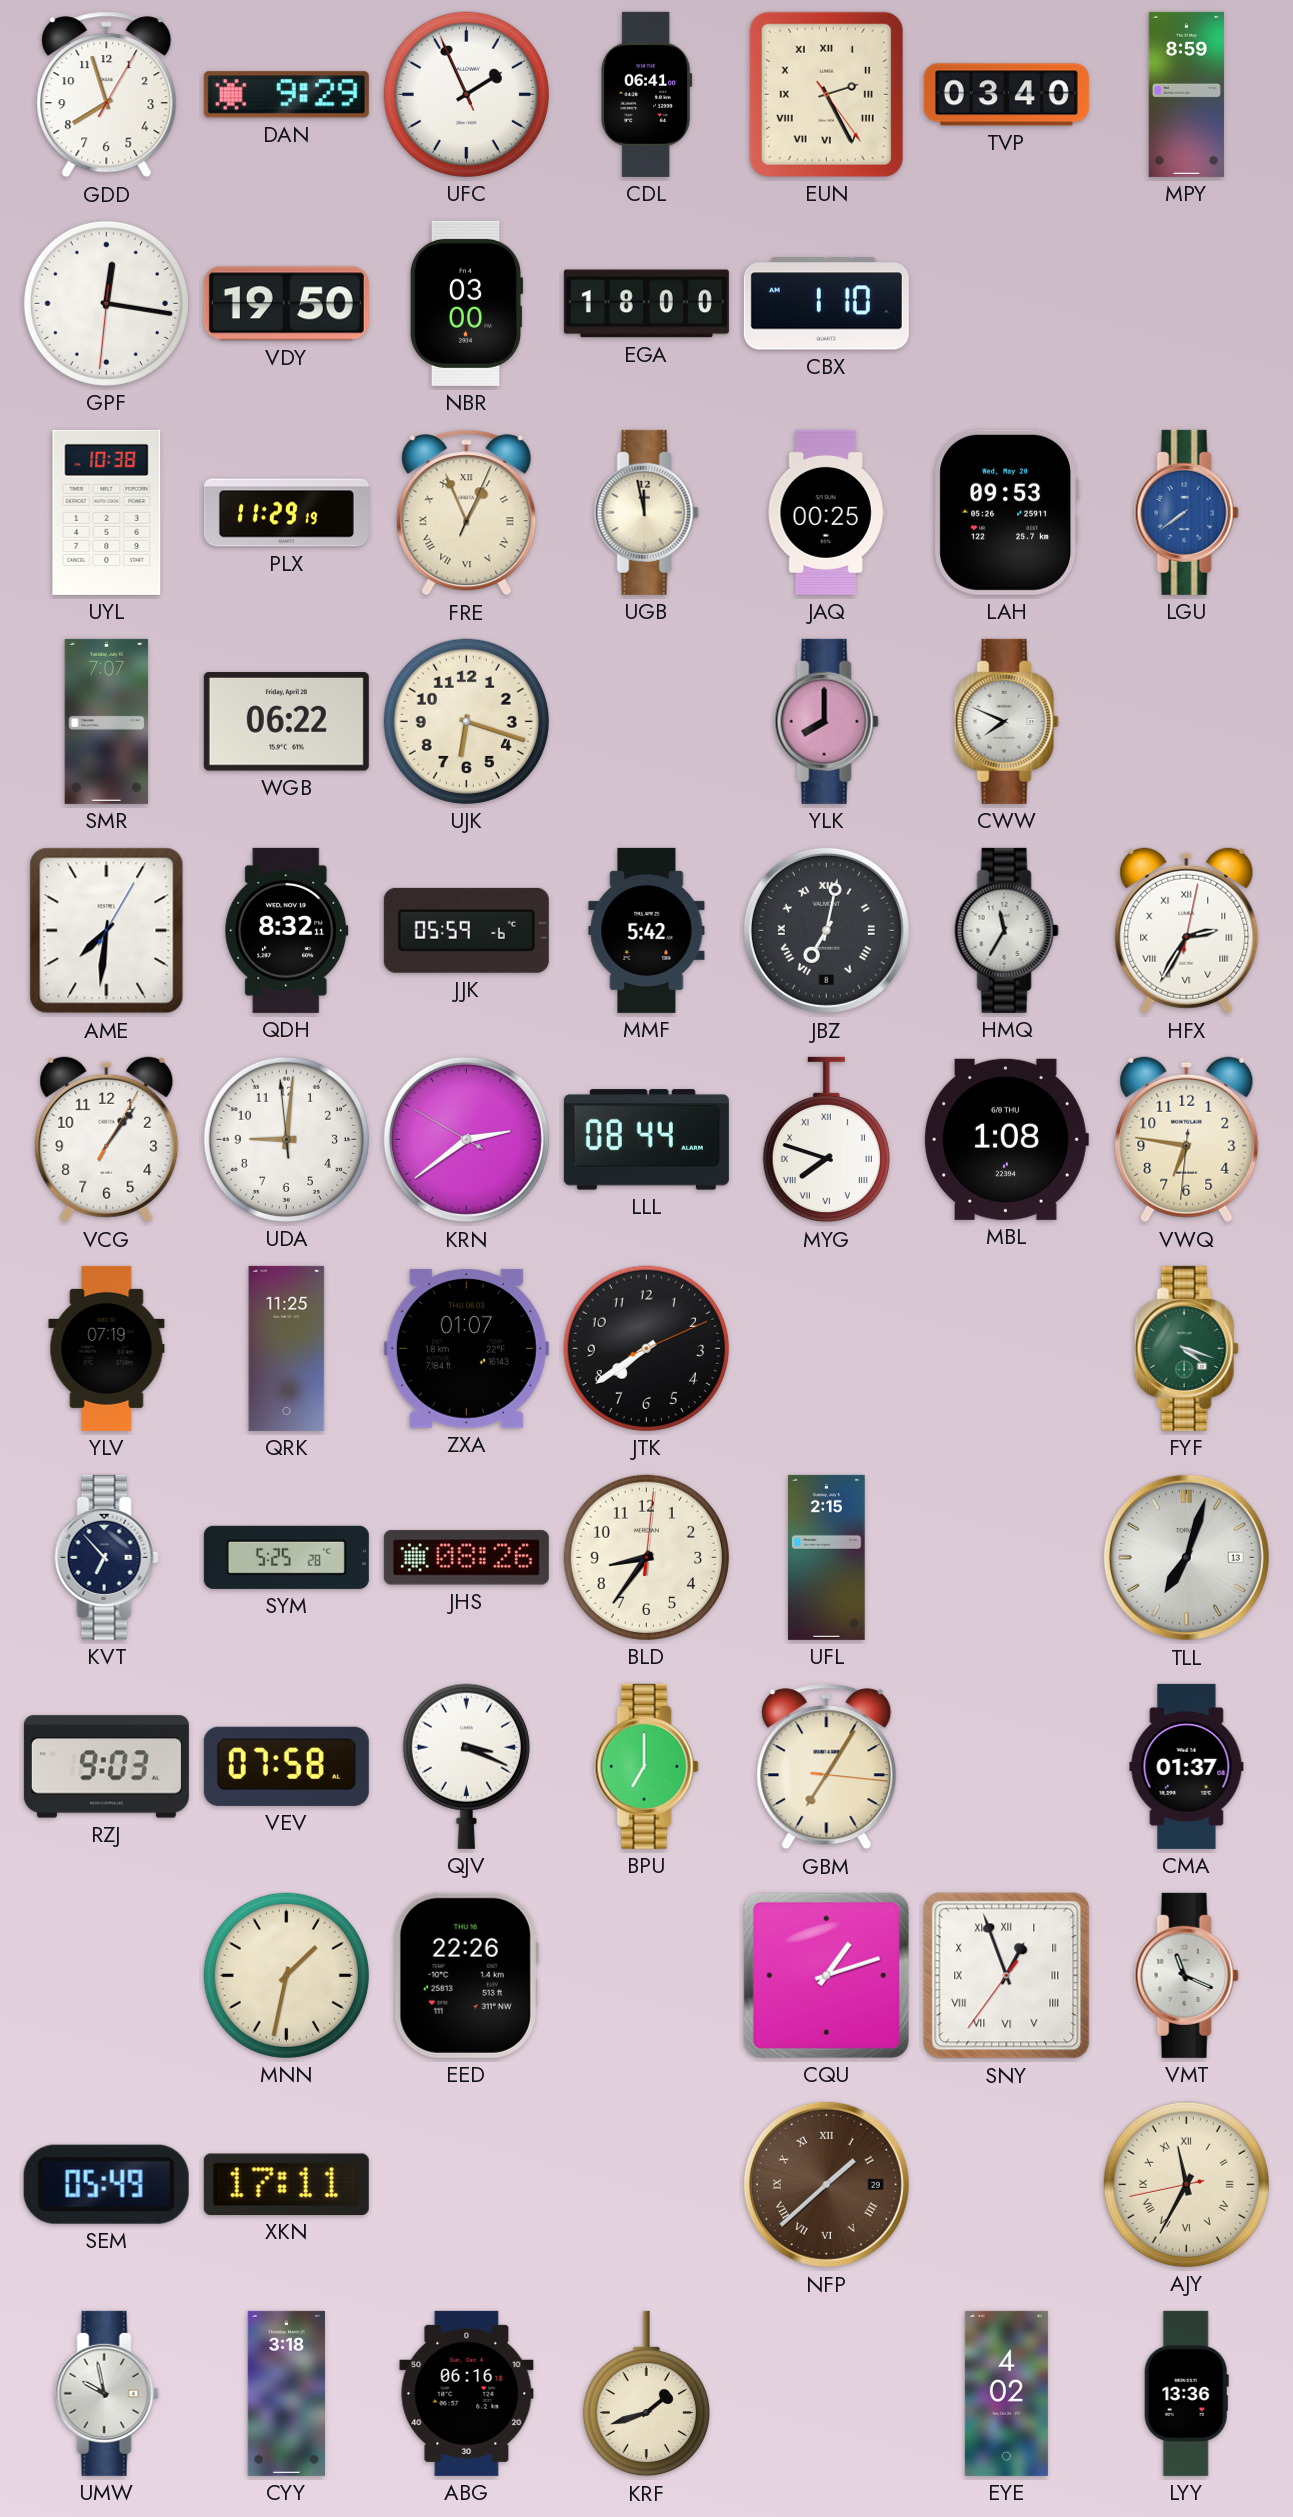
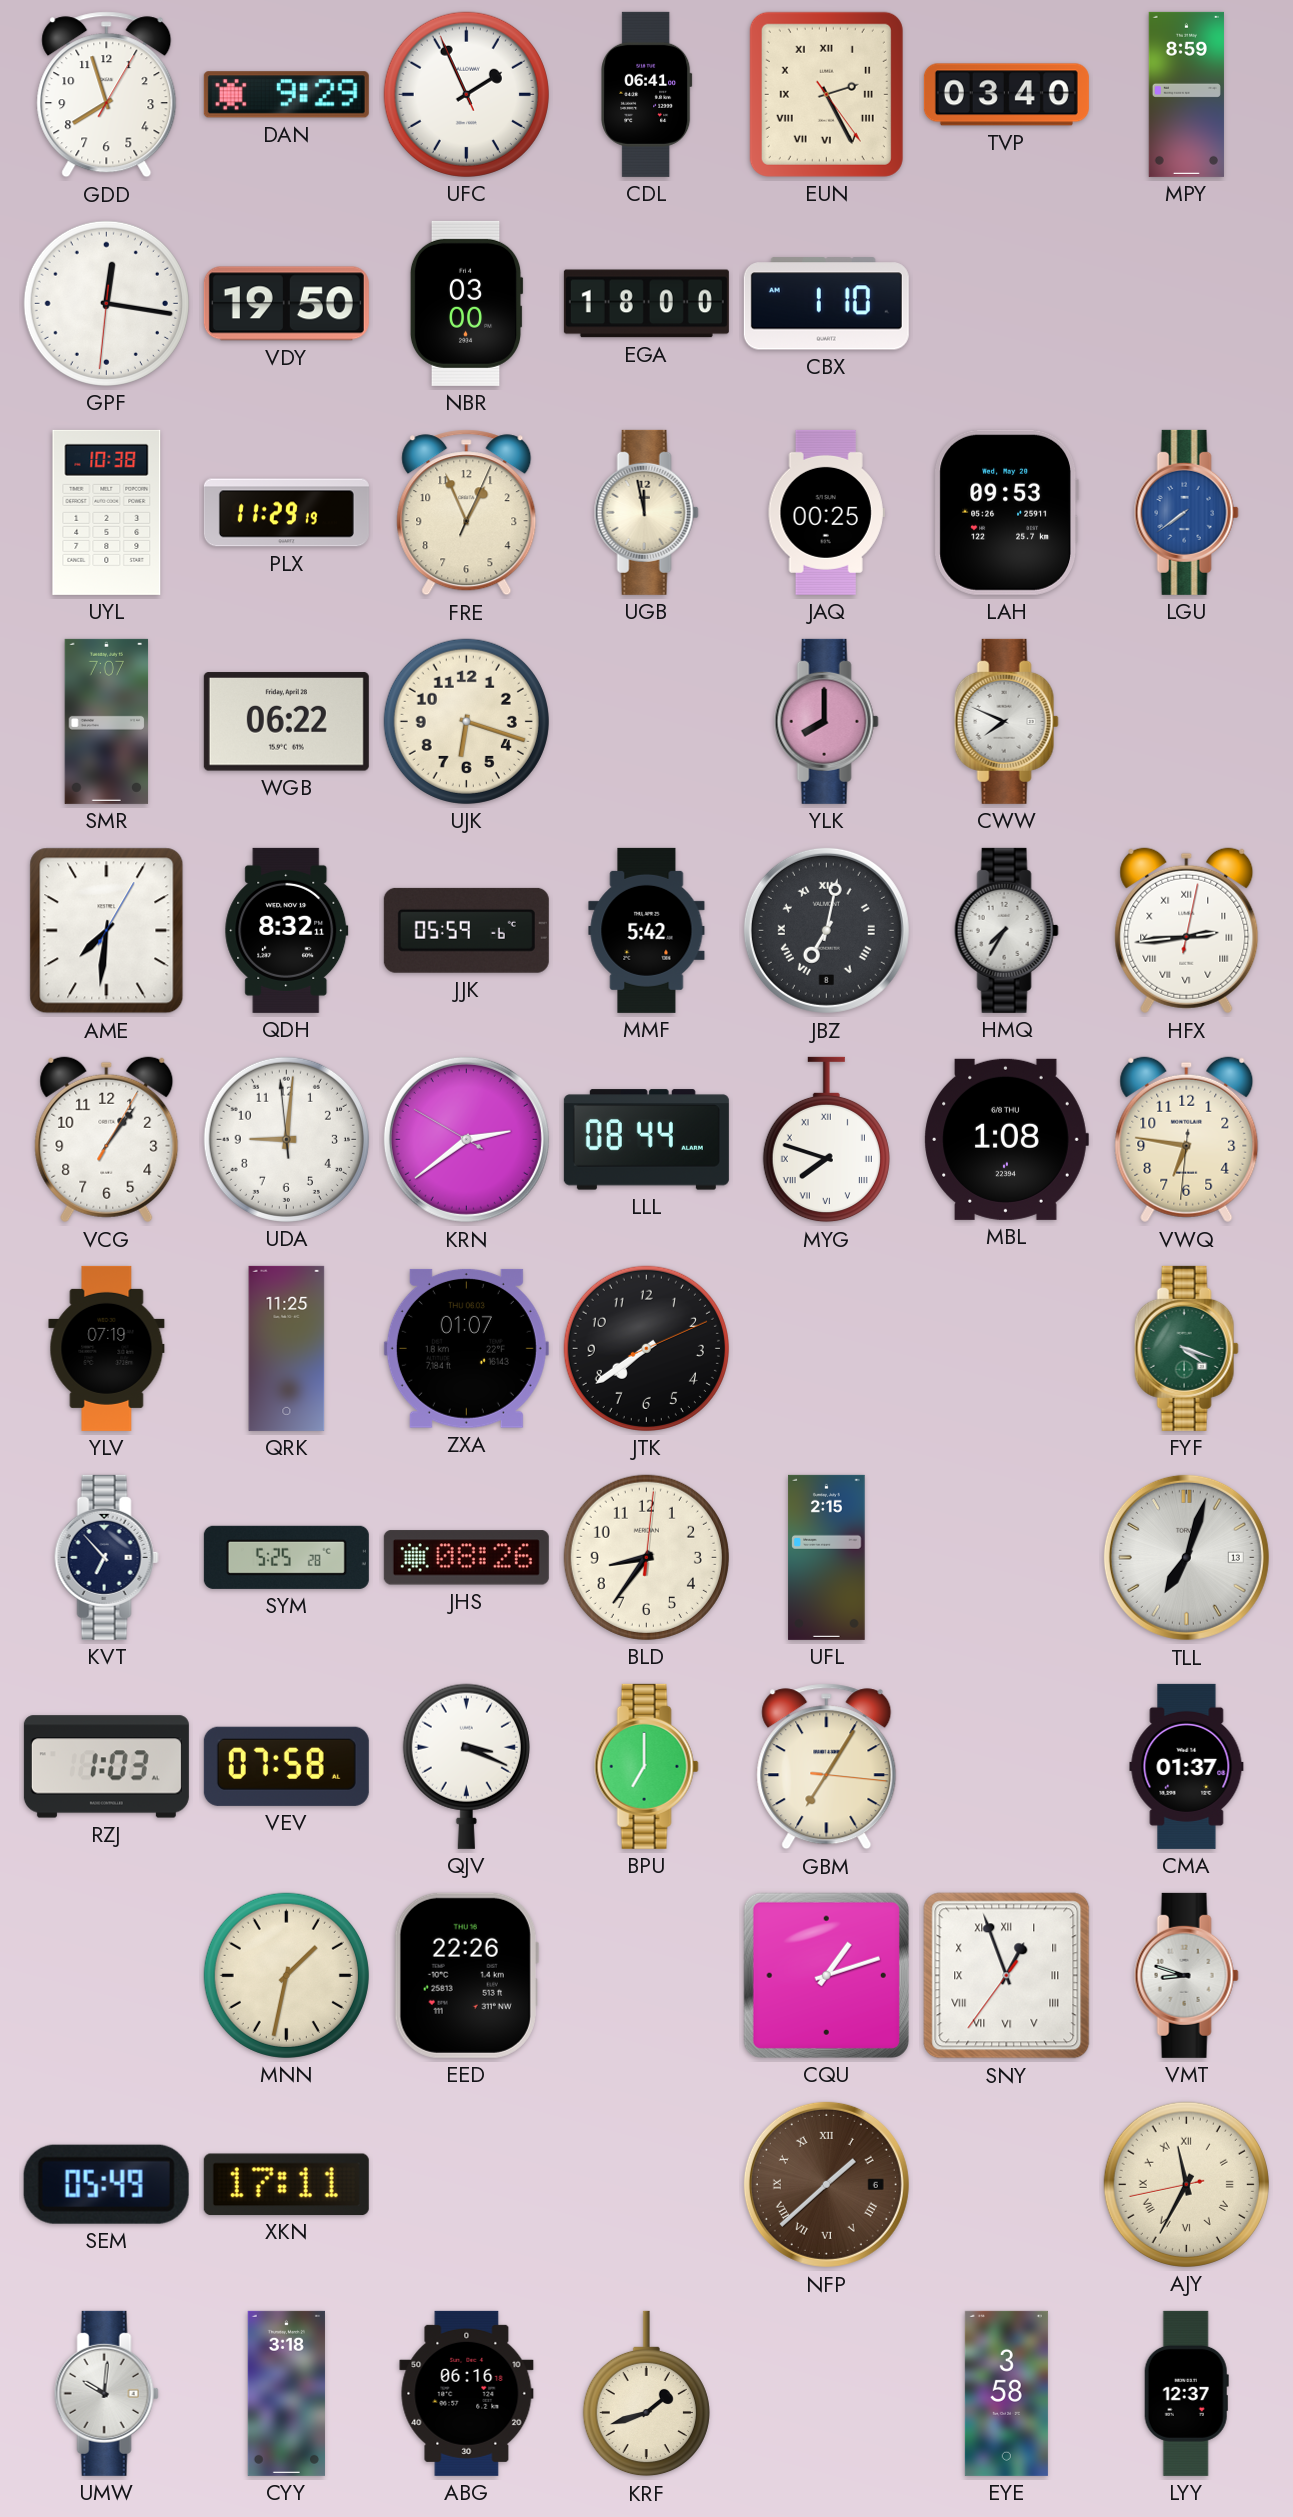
FRE numerals: Roman -> Arabic (467, 513)
HMQ: 11:35 -> 7:35 (1006, 930)
HFX: 2:35 -> 2:44 (1187, 931)
RZJ: 9:03 -> 1:03 (106, 1767)
VMT: 11:19 -> 8:48 (1186, 1975)
NFP date: 29 -> 6 (826, 2184)
UMW: 9:58 -> 10:01 (106, 2393)
EYE: 4:02 -> 3:58 (1006, 2393)
LYY: 13:36 -> 12:37 (1186, 2393)
